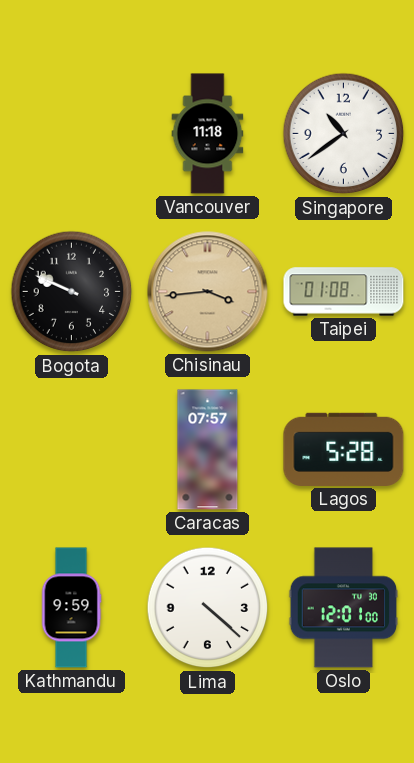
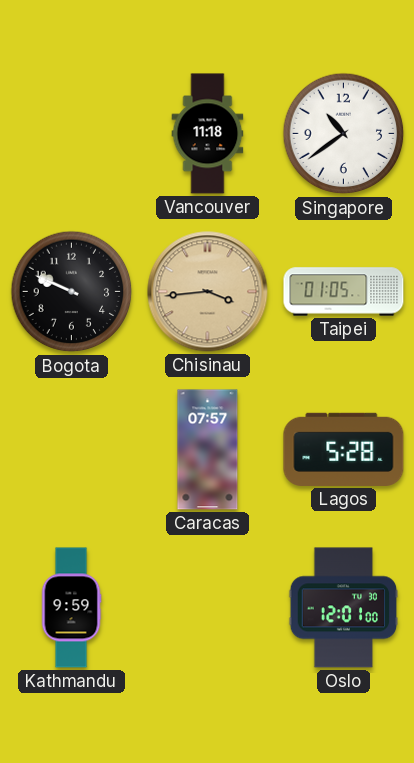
Taipei: 01:08 -> 01:05 (344, 292)
Lima: 4:22 -> none (208, 608)
